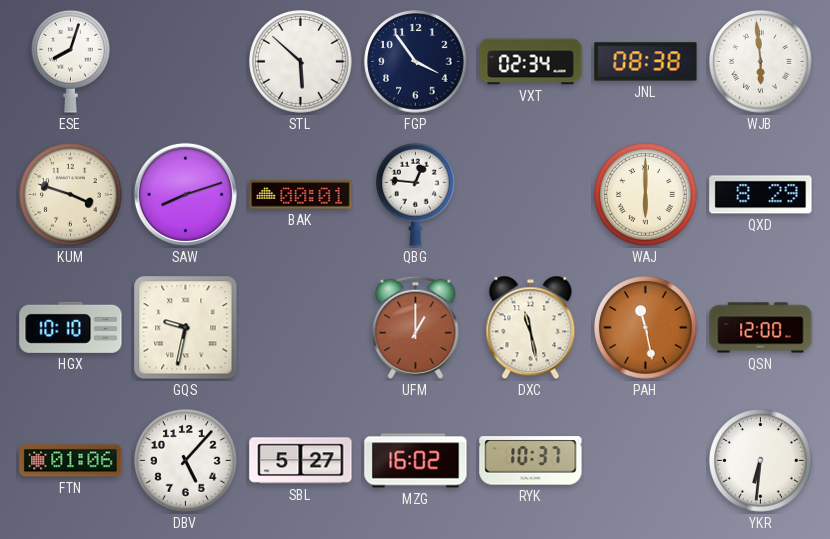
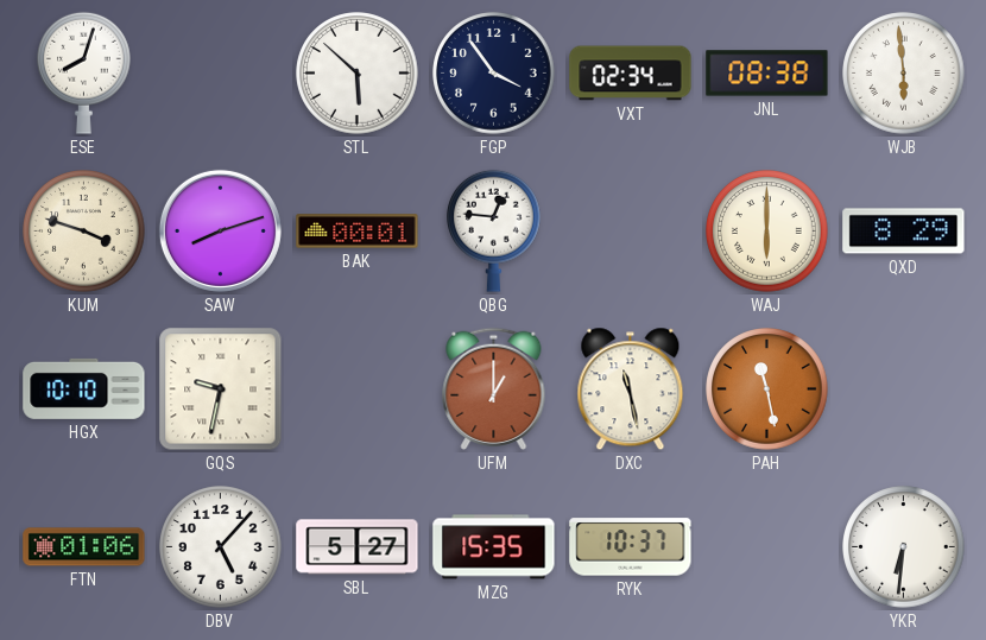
QSN: 12:00 -> none (761, 328)
MZG: 16:02 -> 15:35 (494, 547)
